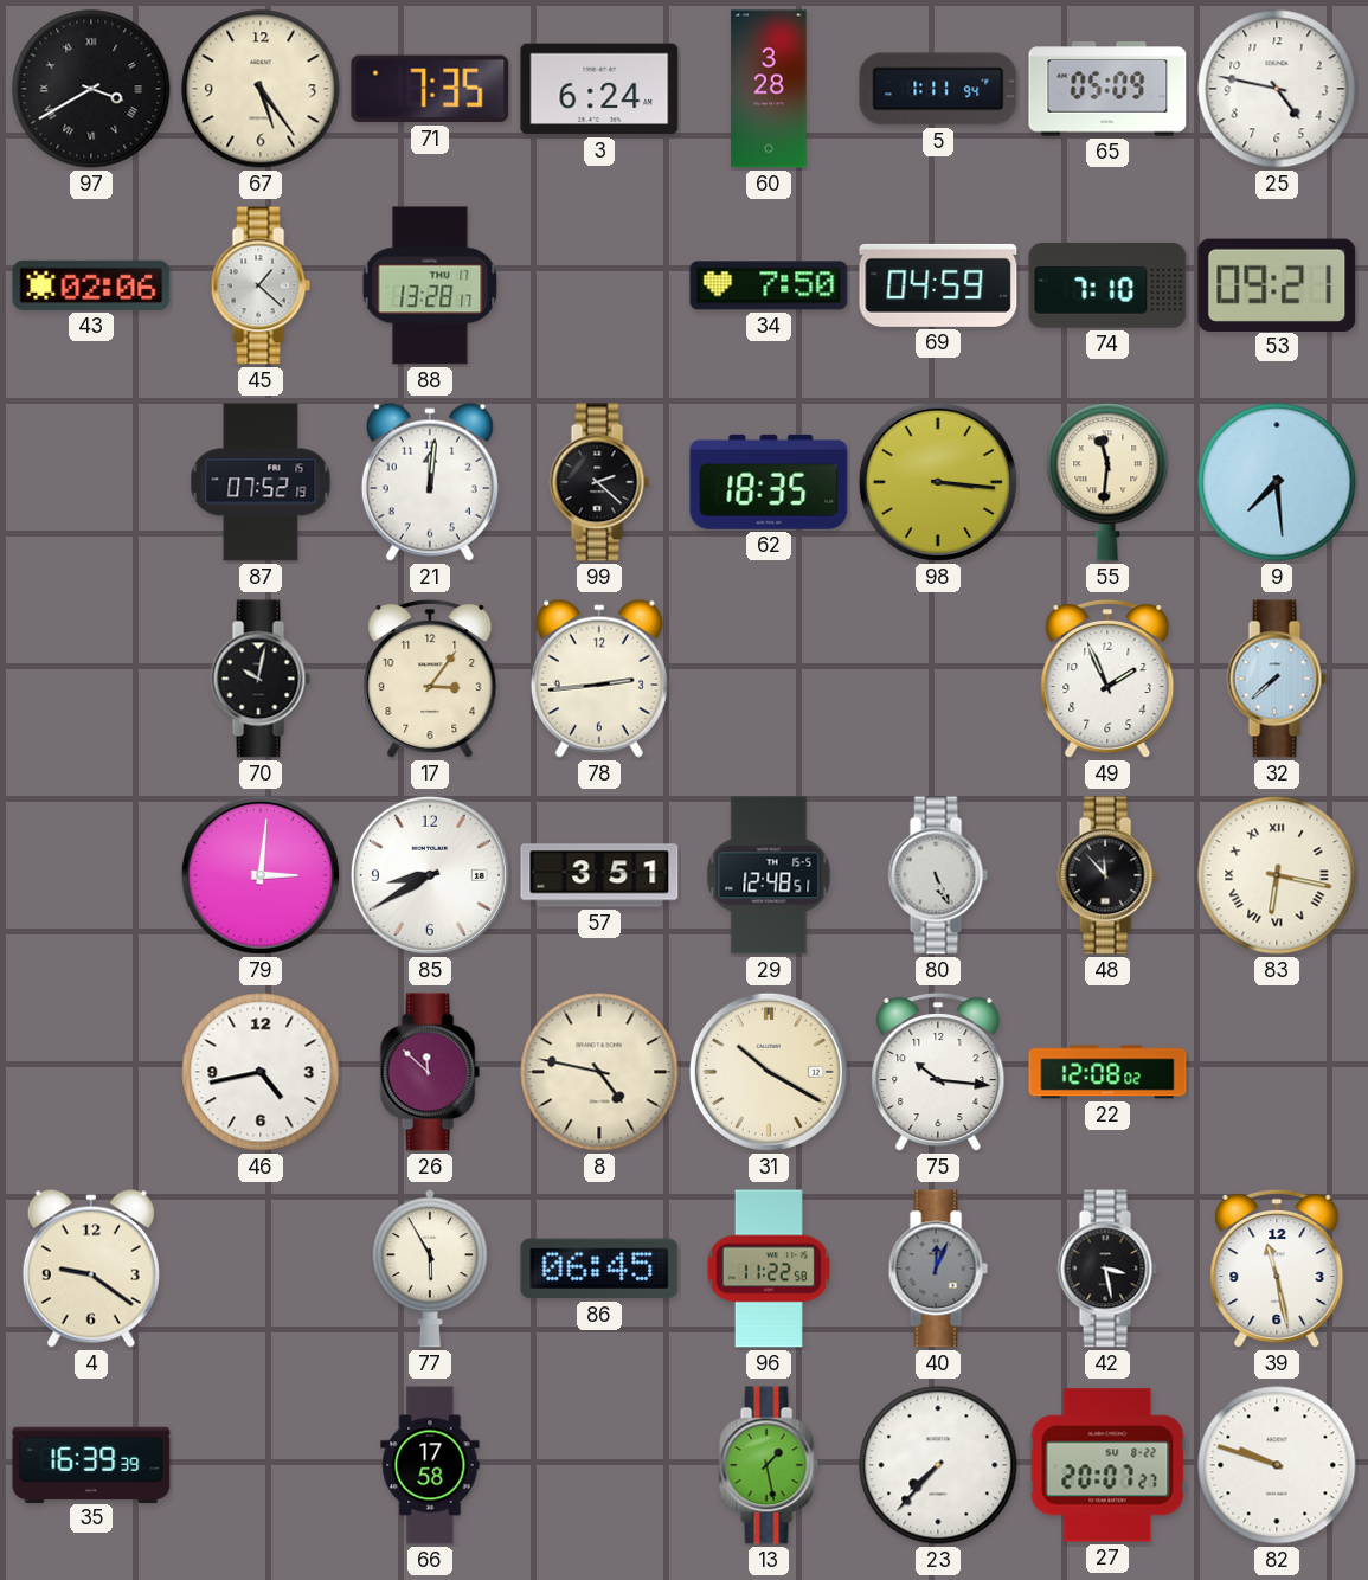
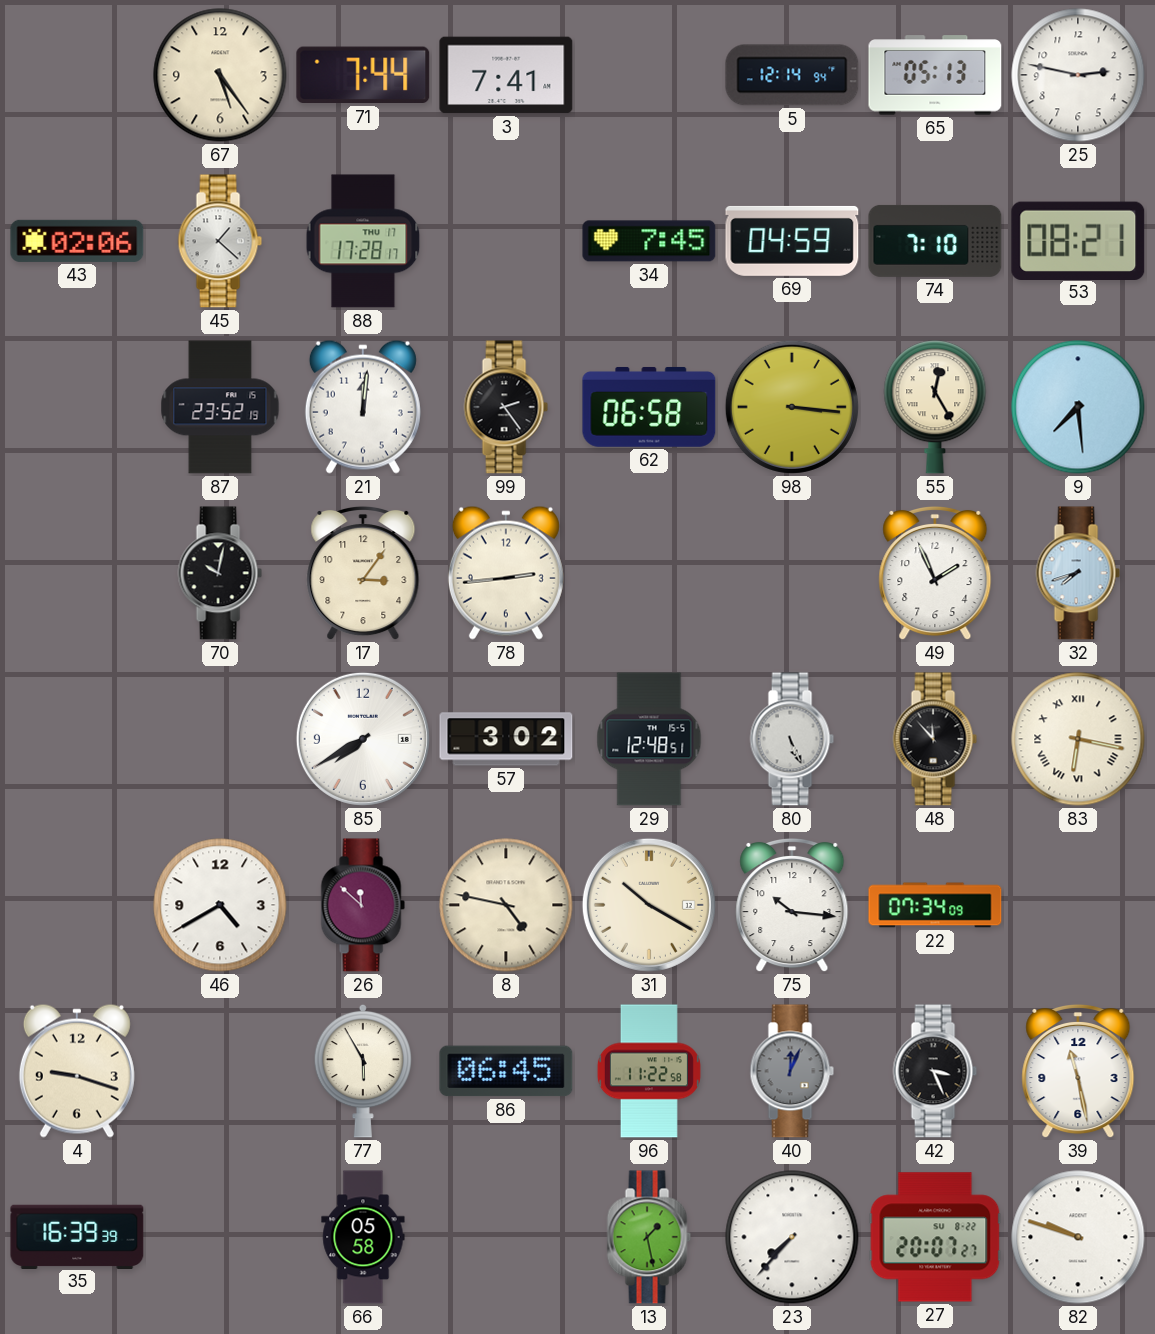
97: 3:40 -> none (91, 89)
71: 7:35 -> 7:44 (363, 75)
3: 6:24 -> 7:41 (506, 75)
60: 3:28 -> none (769, 89)
5: 1:11 -> 12:14 (792, 75)
65: 05:09 -> 05:13 (935, 75)
25: 4:47 -> 2:47 (1078, 75)
88: 13:28 -> 17:28 (363, 241)
34: 7:50 -> 7:45 (649, 241)
53: 09:21 -> 08:21 (1078, 240)
87: 07:52 -> 23:52 (220, 407)
99: 2:22 -> 2:24 (506, 407)
62: 18:35 -> 06:58 (649, 407)
55: 11:31 -> 12:25 (935, 407)
32: 7:38 -> 7:42 (1078, 573)
79: 3:01 -> none (261, 875)
85: 8:40 -> 7:40 (363, 739)
57: 3:51 -> 3:02 (506, 739)
46: 4:43 -> 4:40 (220, 905)
22: 12:08 -> 07:34 (935, 905)
4: 9:21 -> 9:18 (77, 1071)
42: 3:28 -> 3:26 (935, 1071)
66: 17:58 -> 05:58 (363, 1237)
